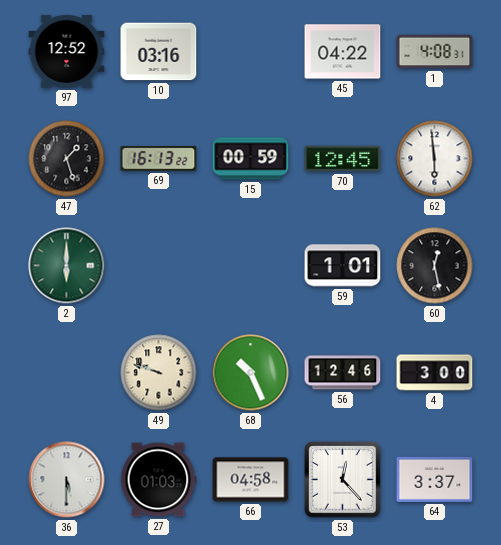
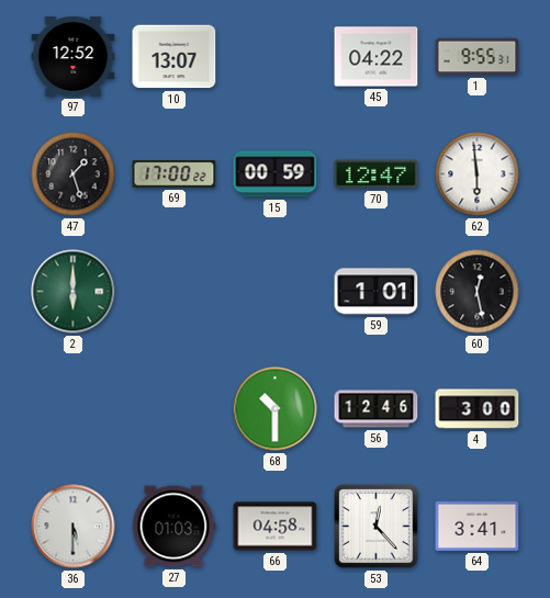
10: 03:16 -> 13:07 (175, 57)
1: 4:08 -> 9:55 (478, 57)
69: 16:13 -> 17:00 (175, 174)
70: 12:45 -> 12:47 (377, 174)
49: 9:48 -> none (159, 373)
68: 10:26 -> 10:30 (276, 409)
64: 3:37 -> 3:41 (478, 526)
